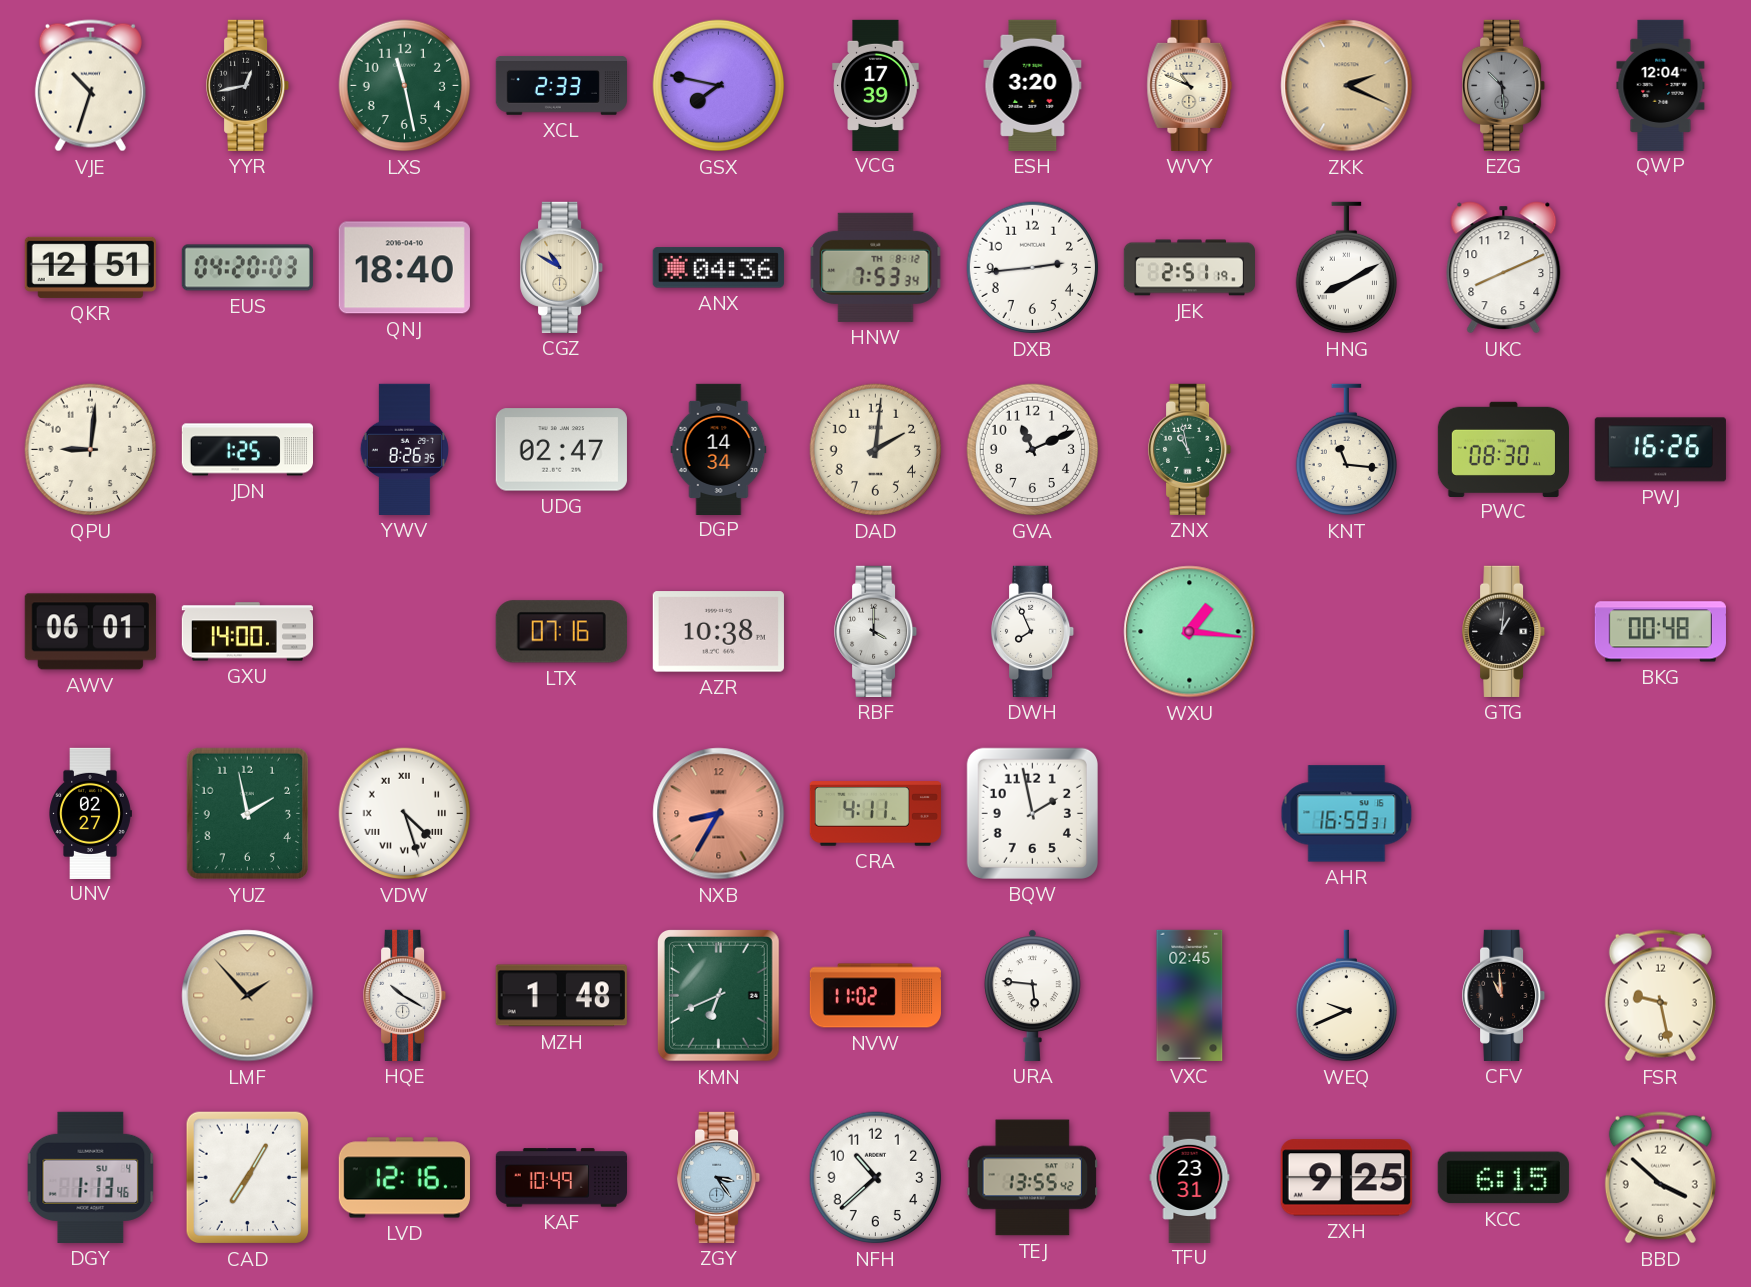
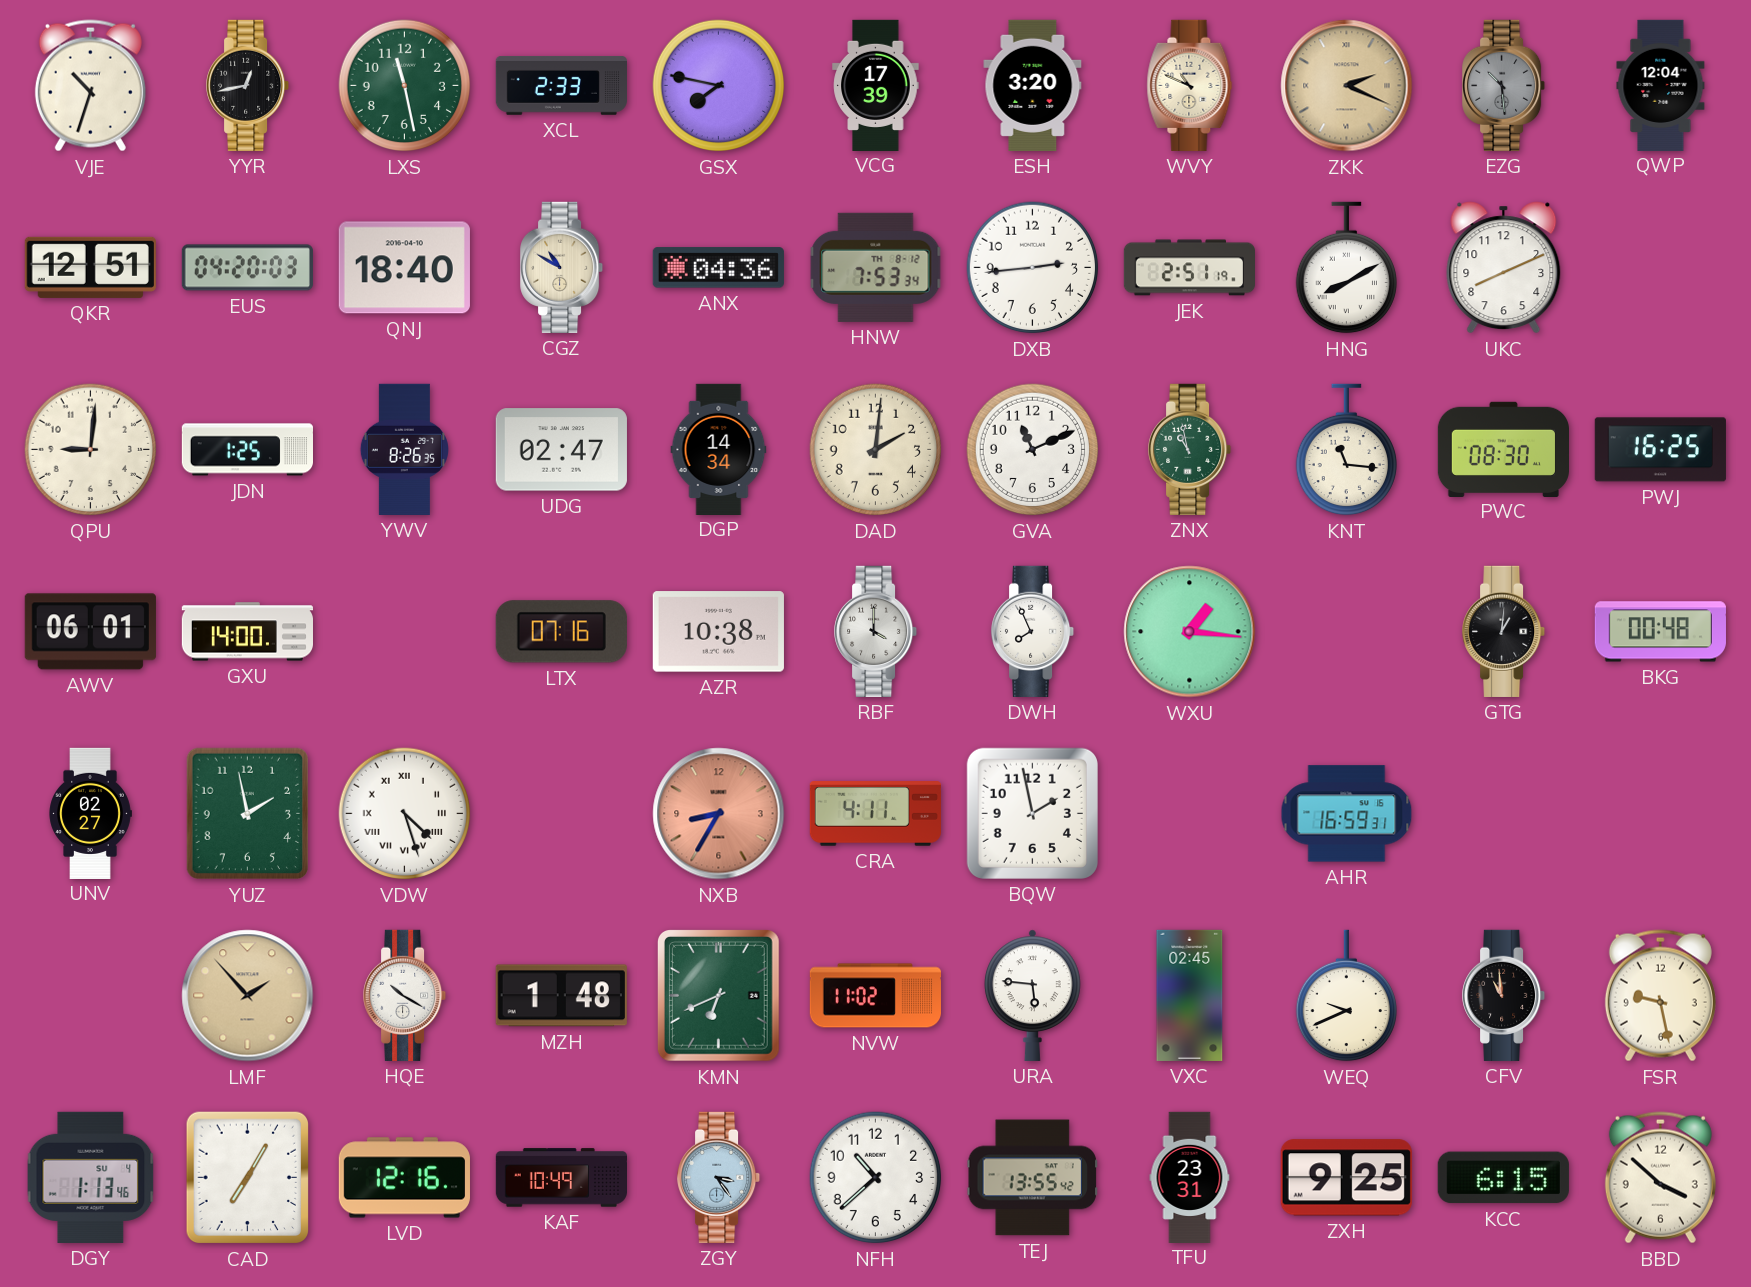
PWJ: 16:26 -> 16:25 (1660, 450)
